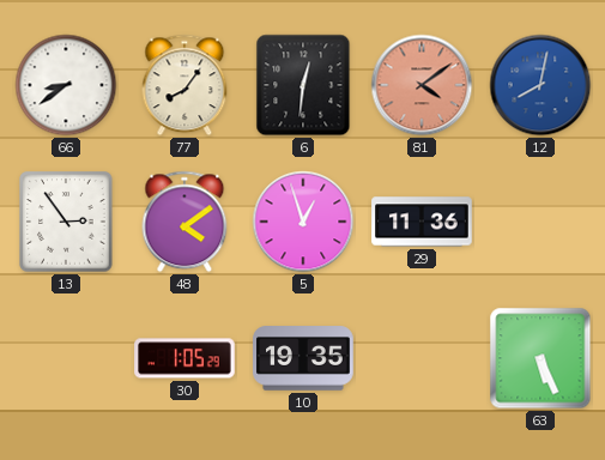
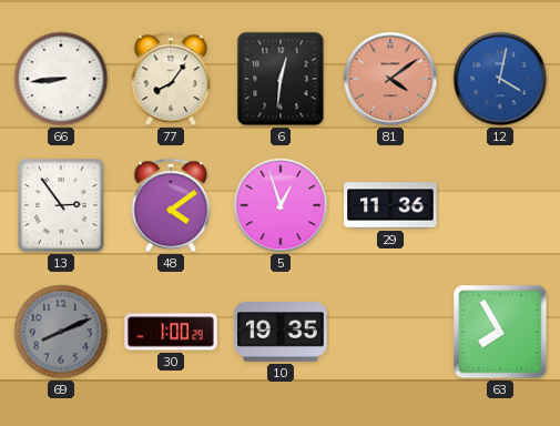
66: 8:39 -> 8:44 (61, 79)
12: 8:02 -> 4:02 (500, 79)
69: none -> 8:11 (61, 332)
30: 1:05 -> 1:00 (171, 332)
63: 5:26 -> 7:55 (500, 332)
